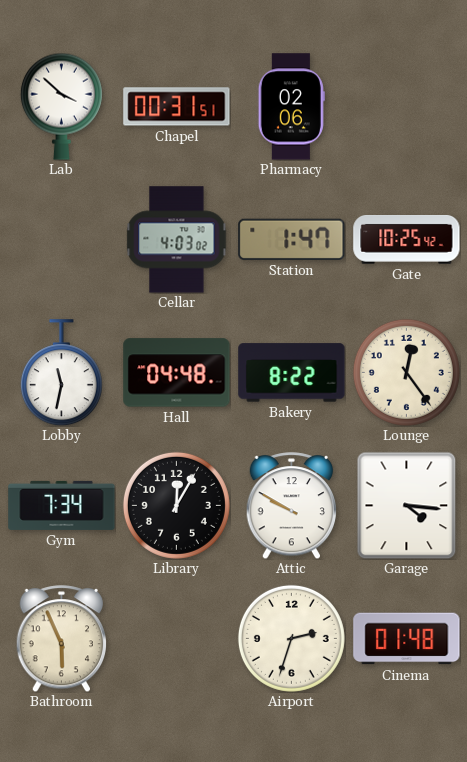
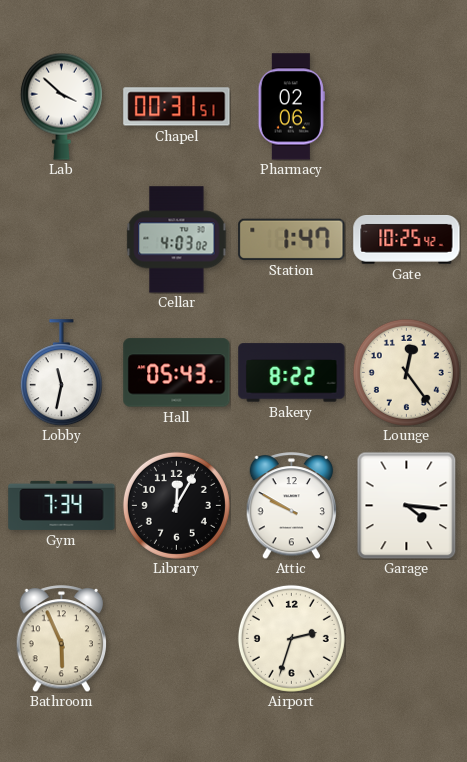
Hall: 04:48 -> 05:43 (177, 373)
Cinema: 01:48 -> none (407, 639)
